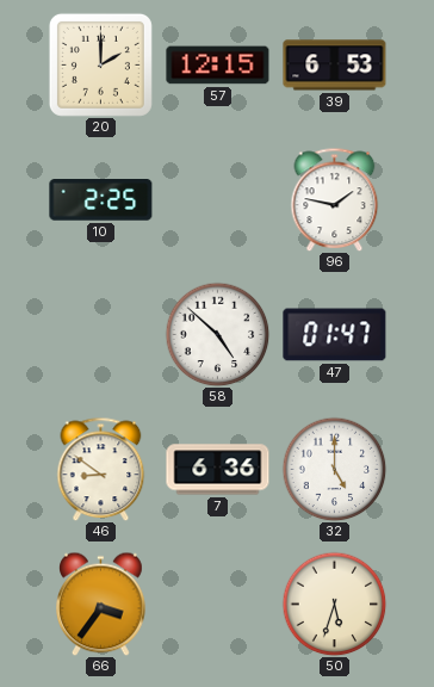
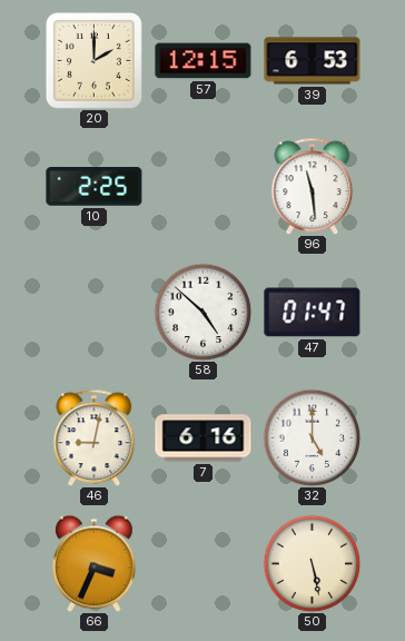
96: 1:47 -> 11:29 (313, 186)
46: 8:51 -> 9:02 (95, 437)
7: 6:36 -> 6:16 (204, 438)
66: 3:36 -> 3:34 (95, 563)
50: 5:33 -> 5:28 (312, 563)
